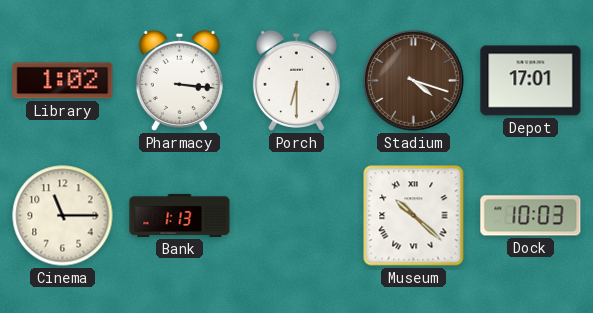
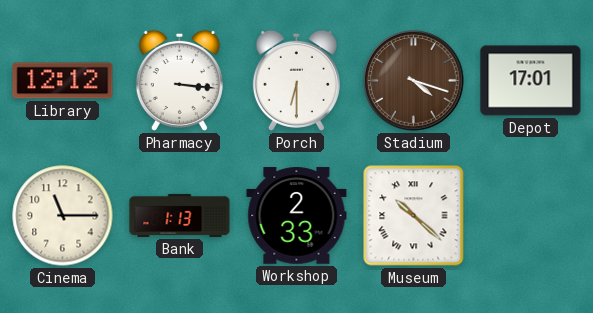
Library: 1:02 -> 12:12 (63, 81)
Workshop: none -> 2:33 (297, 216)
Dock: 10:03 -> none (531, 216)
